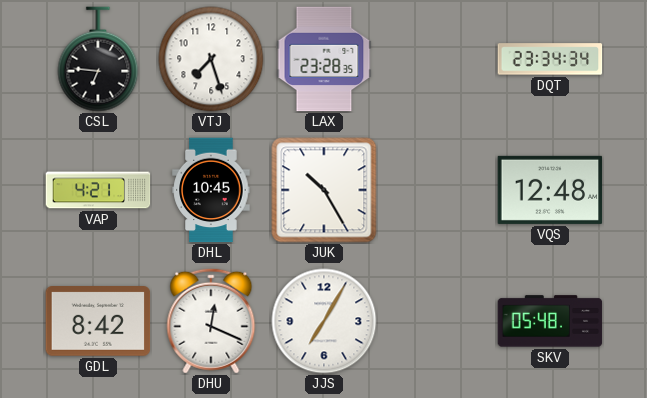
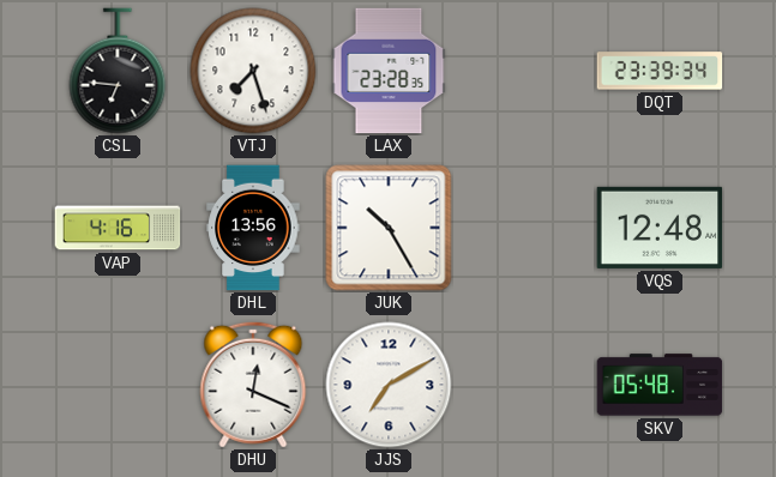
DQT: 23:34 -> 23:39 (660, 71)
VAP: 4:21 -> 4:16 (118, 228)
DHL: 10:45 -> 13:56 (253, 228)
GDL: 8:42 -> none (98, 322)
JJS: 7:05 -> 7:10 (389, 385)
